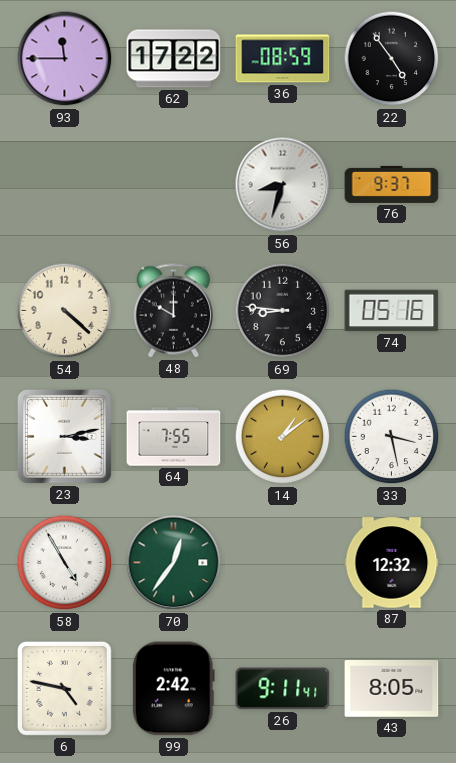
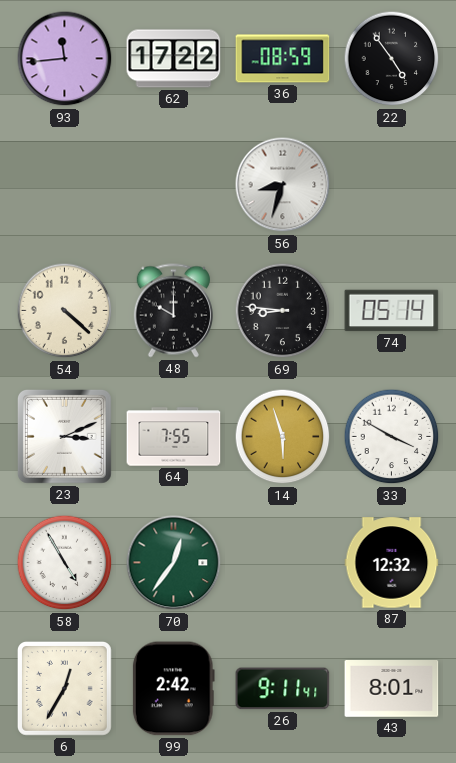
93: 11:45 -> 11:44 (65, 59)
76: 9:37 -> none (392, 184)
74: 05:16 -> 05:14 (392, 311)
23: 3:13 -> 3:11 (64, 436)
14: 1:09 -> 5:57 (283, 437)
33: 3:28 -> 3:50 (392, 437)
6: 4:47 -> 12:35 (64, 688)
43: 8:05 -> 8:01 (392, 689)
